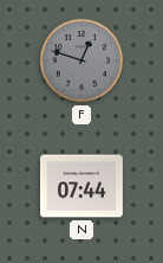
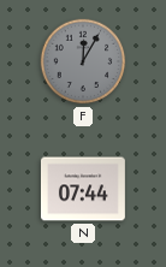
F: 12:48 -> 12:05 (83, 61)
